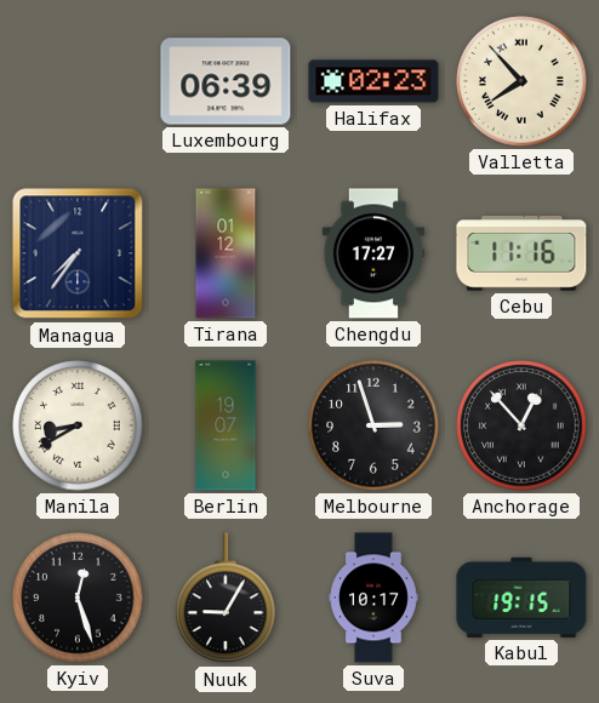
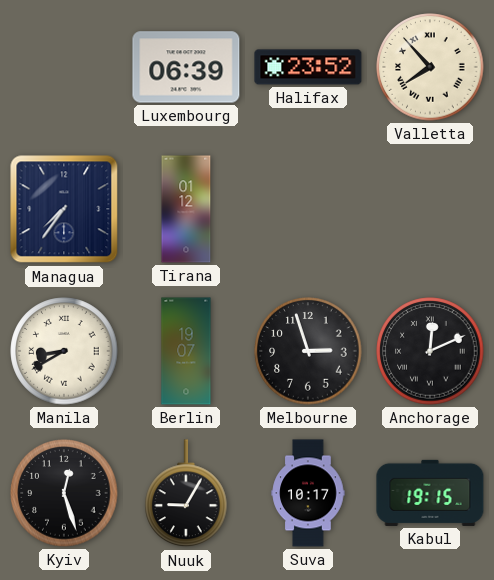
Halifax: 02:23 -> 23:52 (308, 67)
Chengdu: 17:27 -> none (373, 253)
Cebu: 11:16 -> none (521, 253)
Anchorage: 12:53 -> 12:11 (430, 351)
